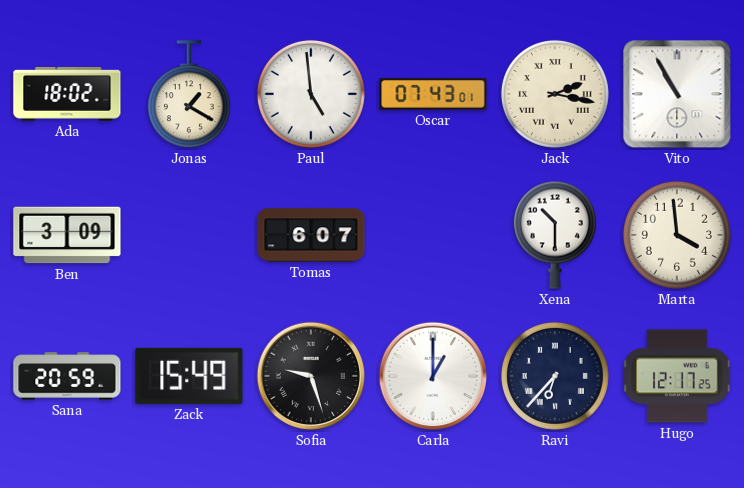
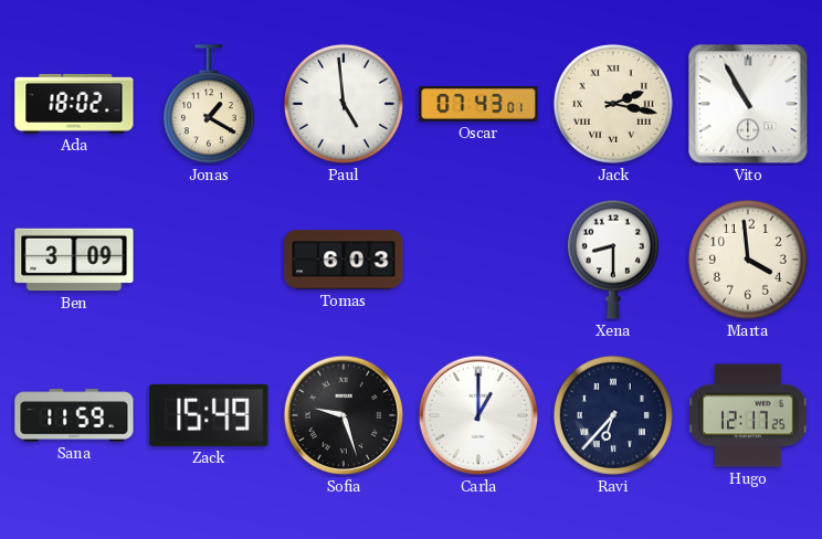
Tomas: 6:07 -> 6:03 (344, 260)
Xena: 10:30 -> 8:30 (613, 260)
Sana: 20:59 -> 11:59 (74, 415)
